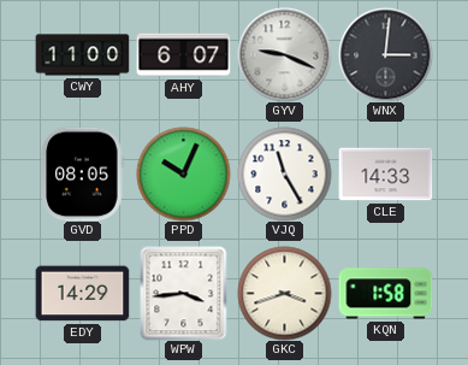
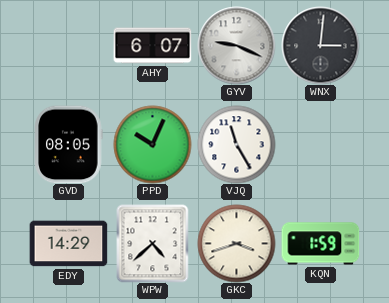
CWY: 11:00 -> none (82, 55)
CLE: 14:33 -> none (385, 175)
WPW: 3:44 -> 4:38 (153, 243)
KQN: 1:58 -> 1:59 (320, 244)
